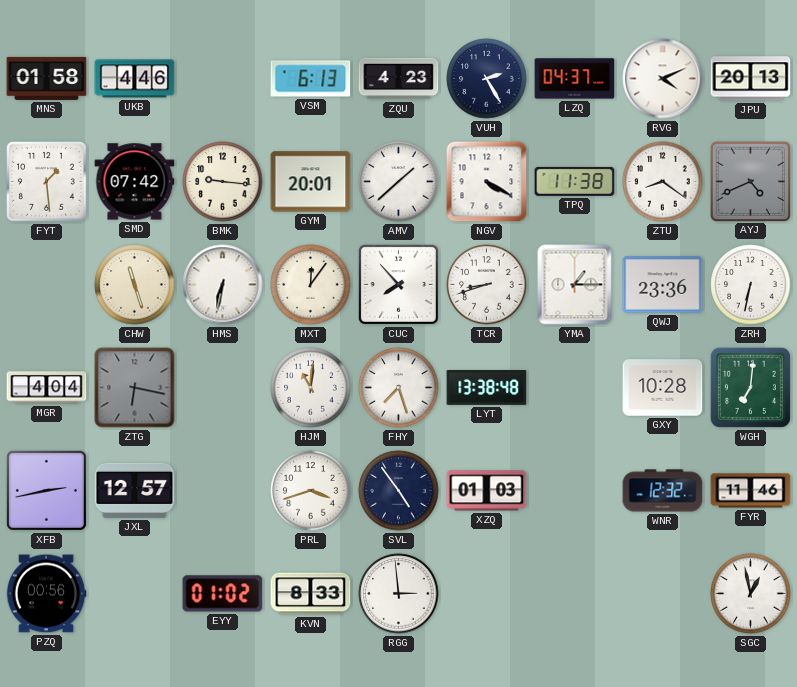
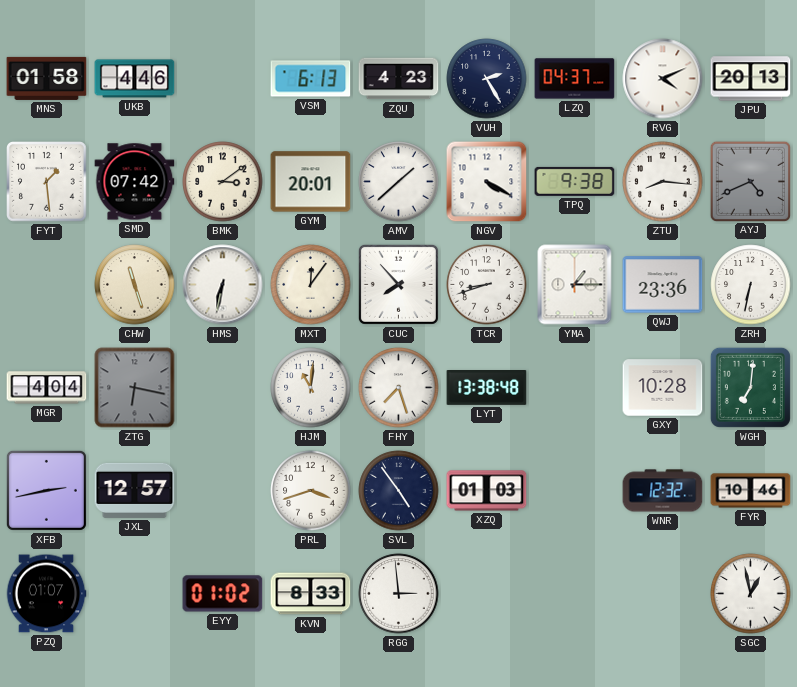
BMK: 9:16 -> 3:09 (223, 182)
TPQ: 11:38 -> 9:38 (575, 181)
ZTU: 8:21 -> 8:16 (663, 182)
FYR: 11:46 -> 10:46 (751, 491)
PZQ: 00:56 -> 01:07 (46, 594)
